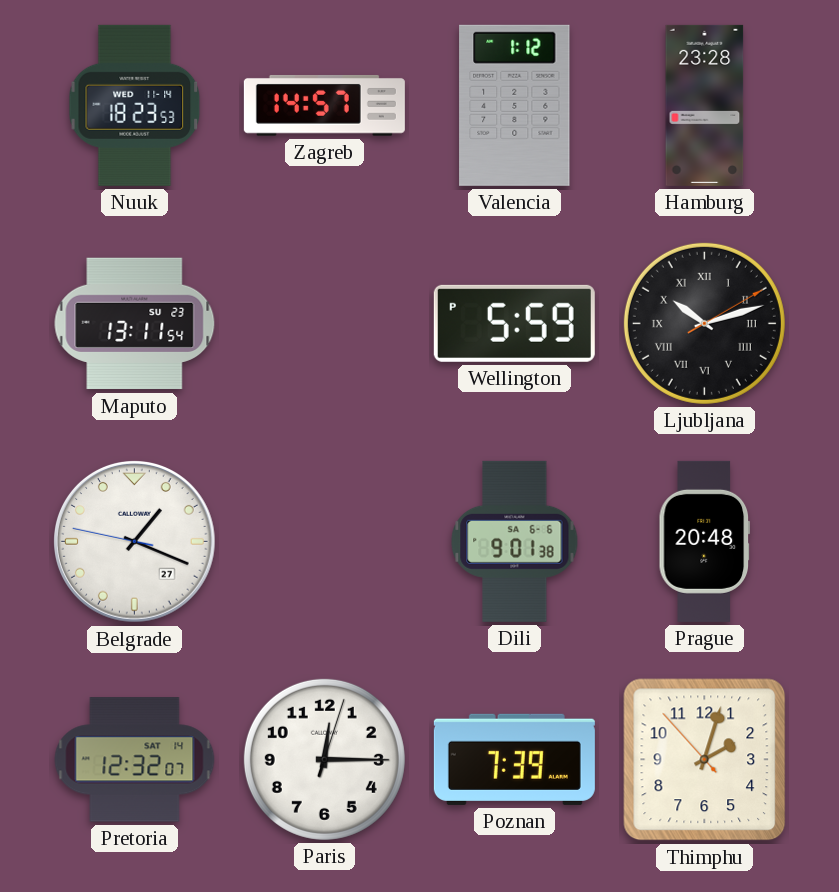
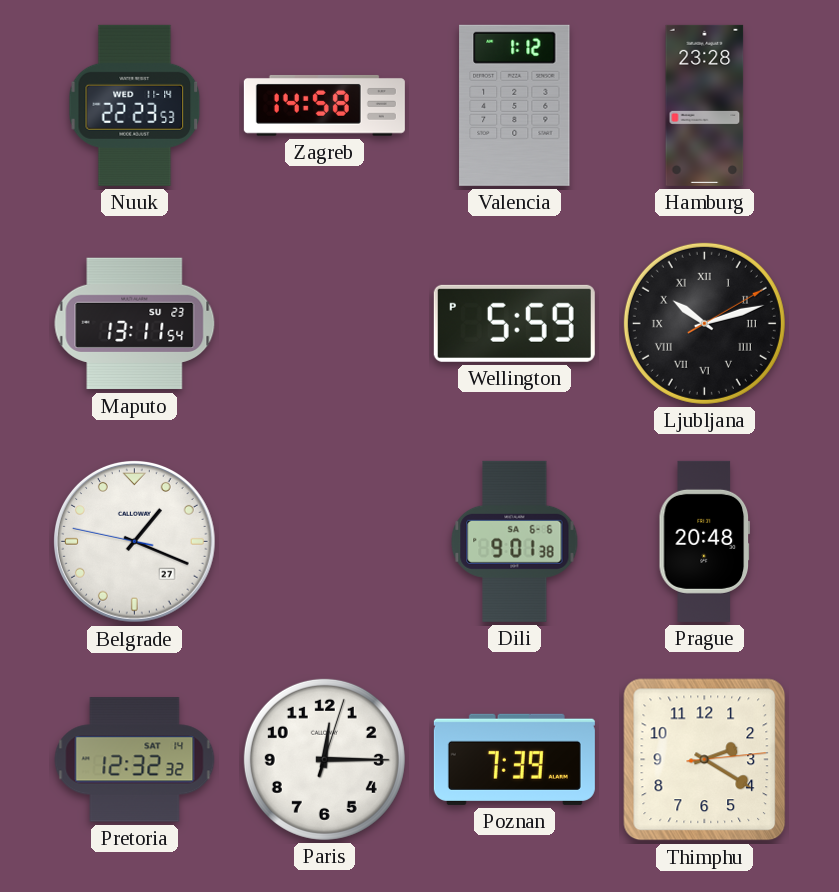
Nuuk: 18:23 -> 22:23 (135, 105)
Zagreb: 14:57 -> 14:58 (324, 106)
Pretoria: 12:32:07 -> 12:32:32 (135, 760)
Thimphu: 2:02 -> 2:20 (705, 760)
